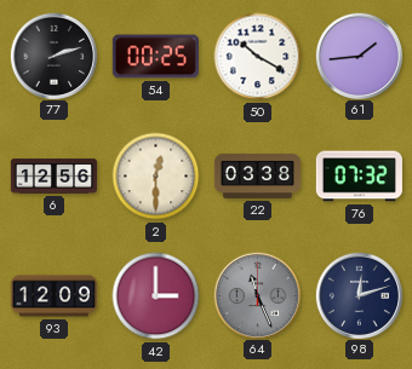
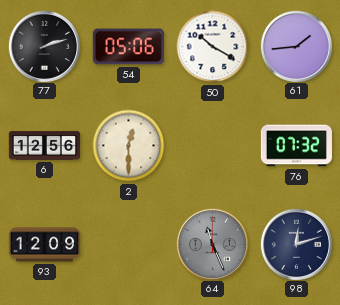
54: 00:25 -> 05:06 (128, 47)
22: 03:38 -> none (257, 175)
42: 3:00 -> none (156, 296)
